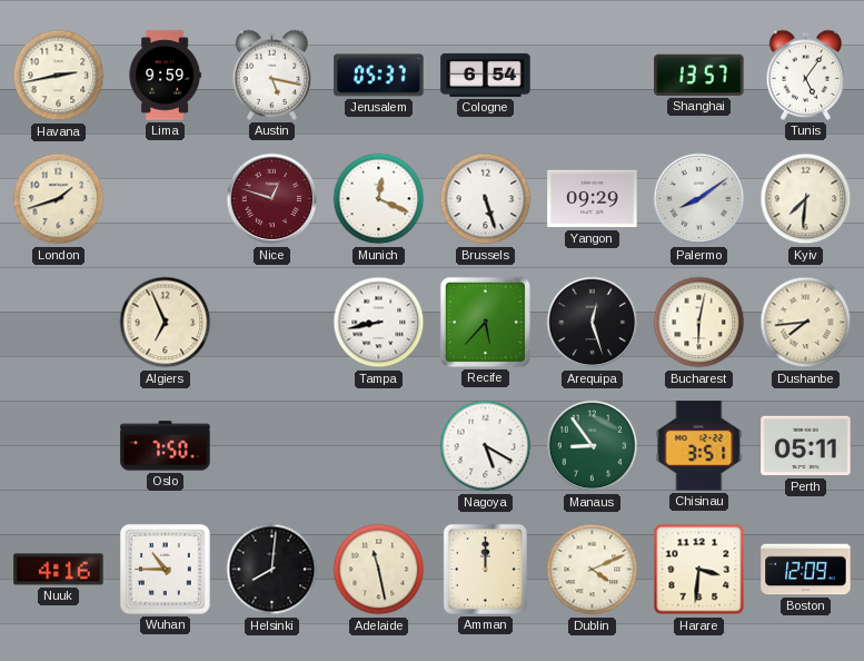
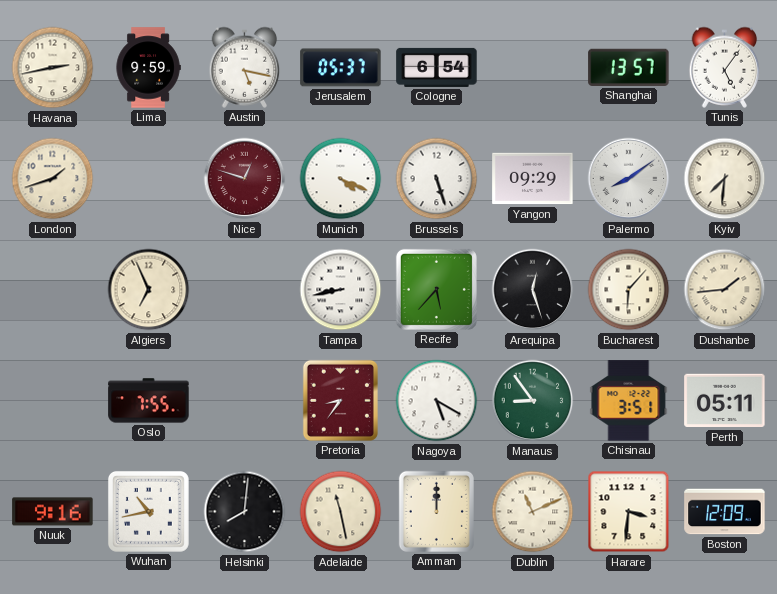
Munich: 12:19 -> 4:19 (341, 179)
Bucharest: 6:02 -> 6:07 (629, 290)
Dushanbe: 7:44 -> 1:44 (725, 290)
Oslo: 7:50 -> 7:55 (149, 401)
Pretoria: none -> 8:36 (340, 400)
Nuuk: 4:16 -> 9:16 (53, 512)
Wuhan: 10:45 -> 10:43 (148, 511)
Dublin: 4:11 -> 11:11 (533, 512)
